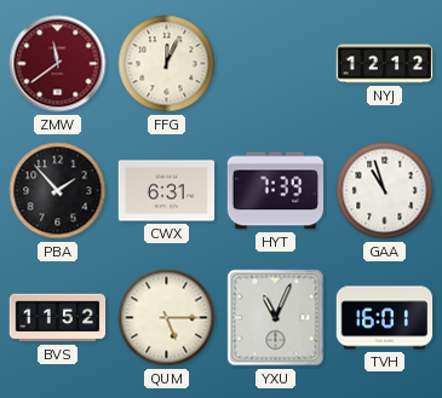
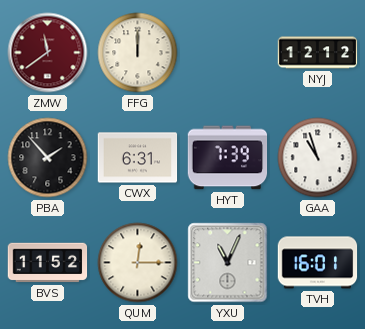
FFG: 12:04 -> 12:00 (138, 53)
QUM: 5:15 -> 12:15 (138, 263)
